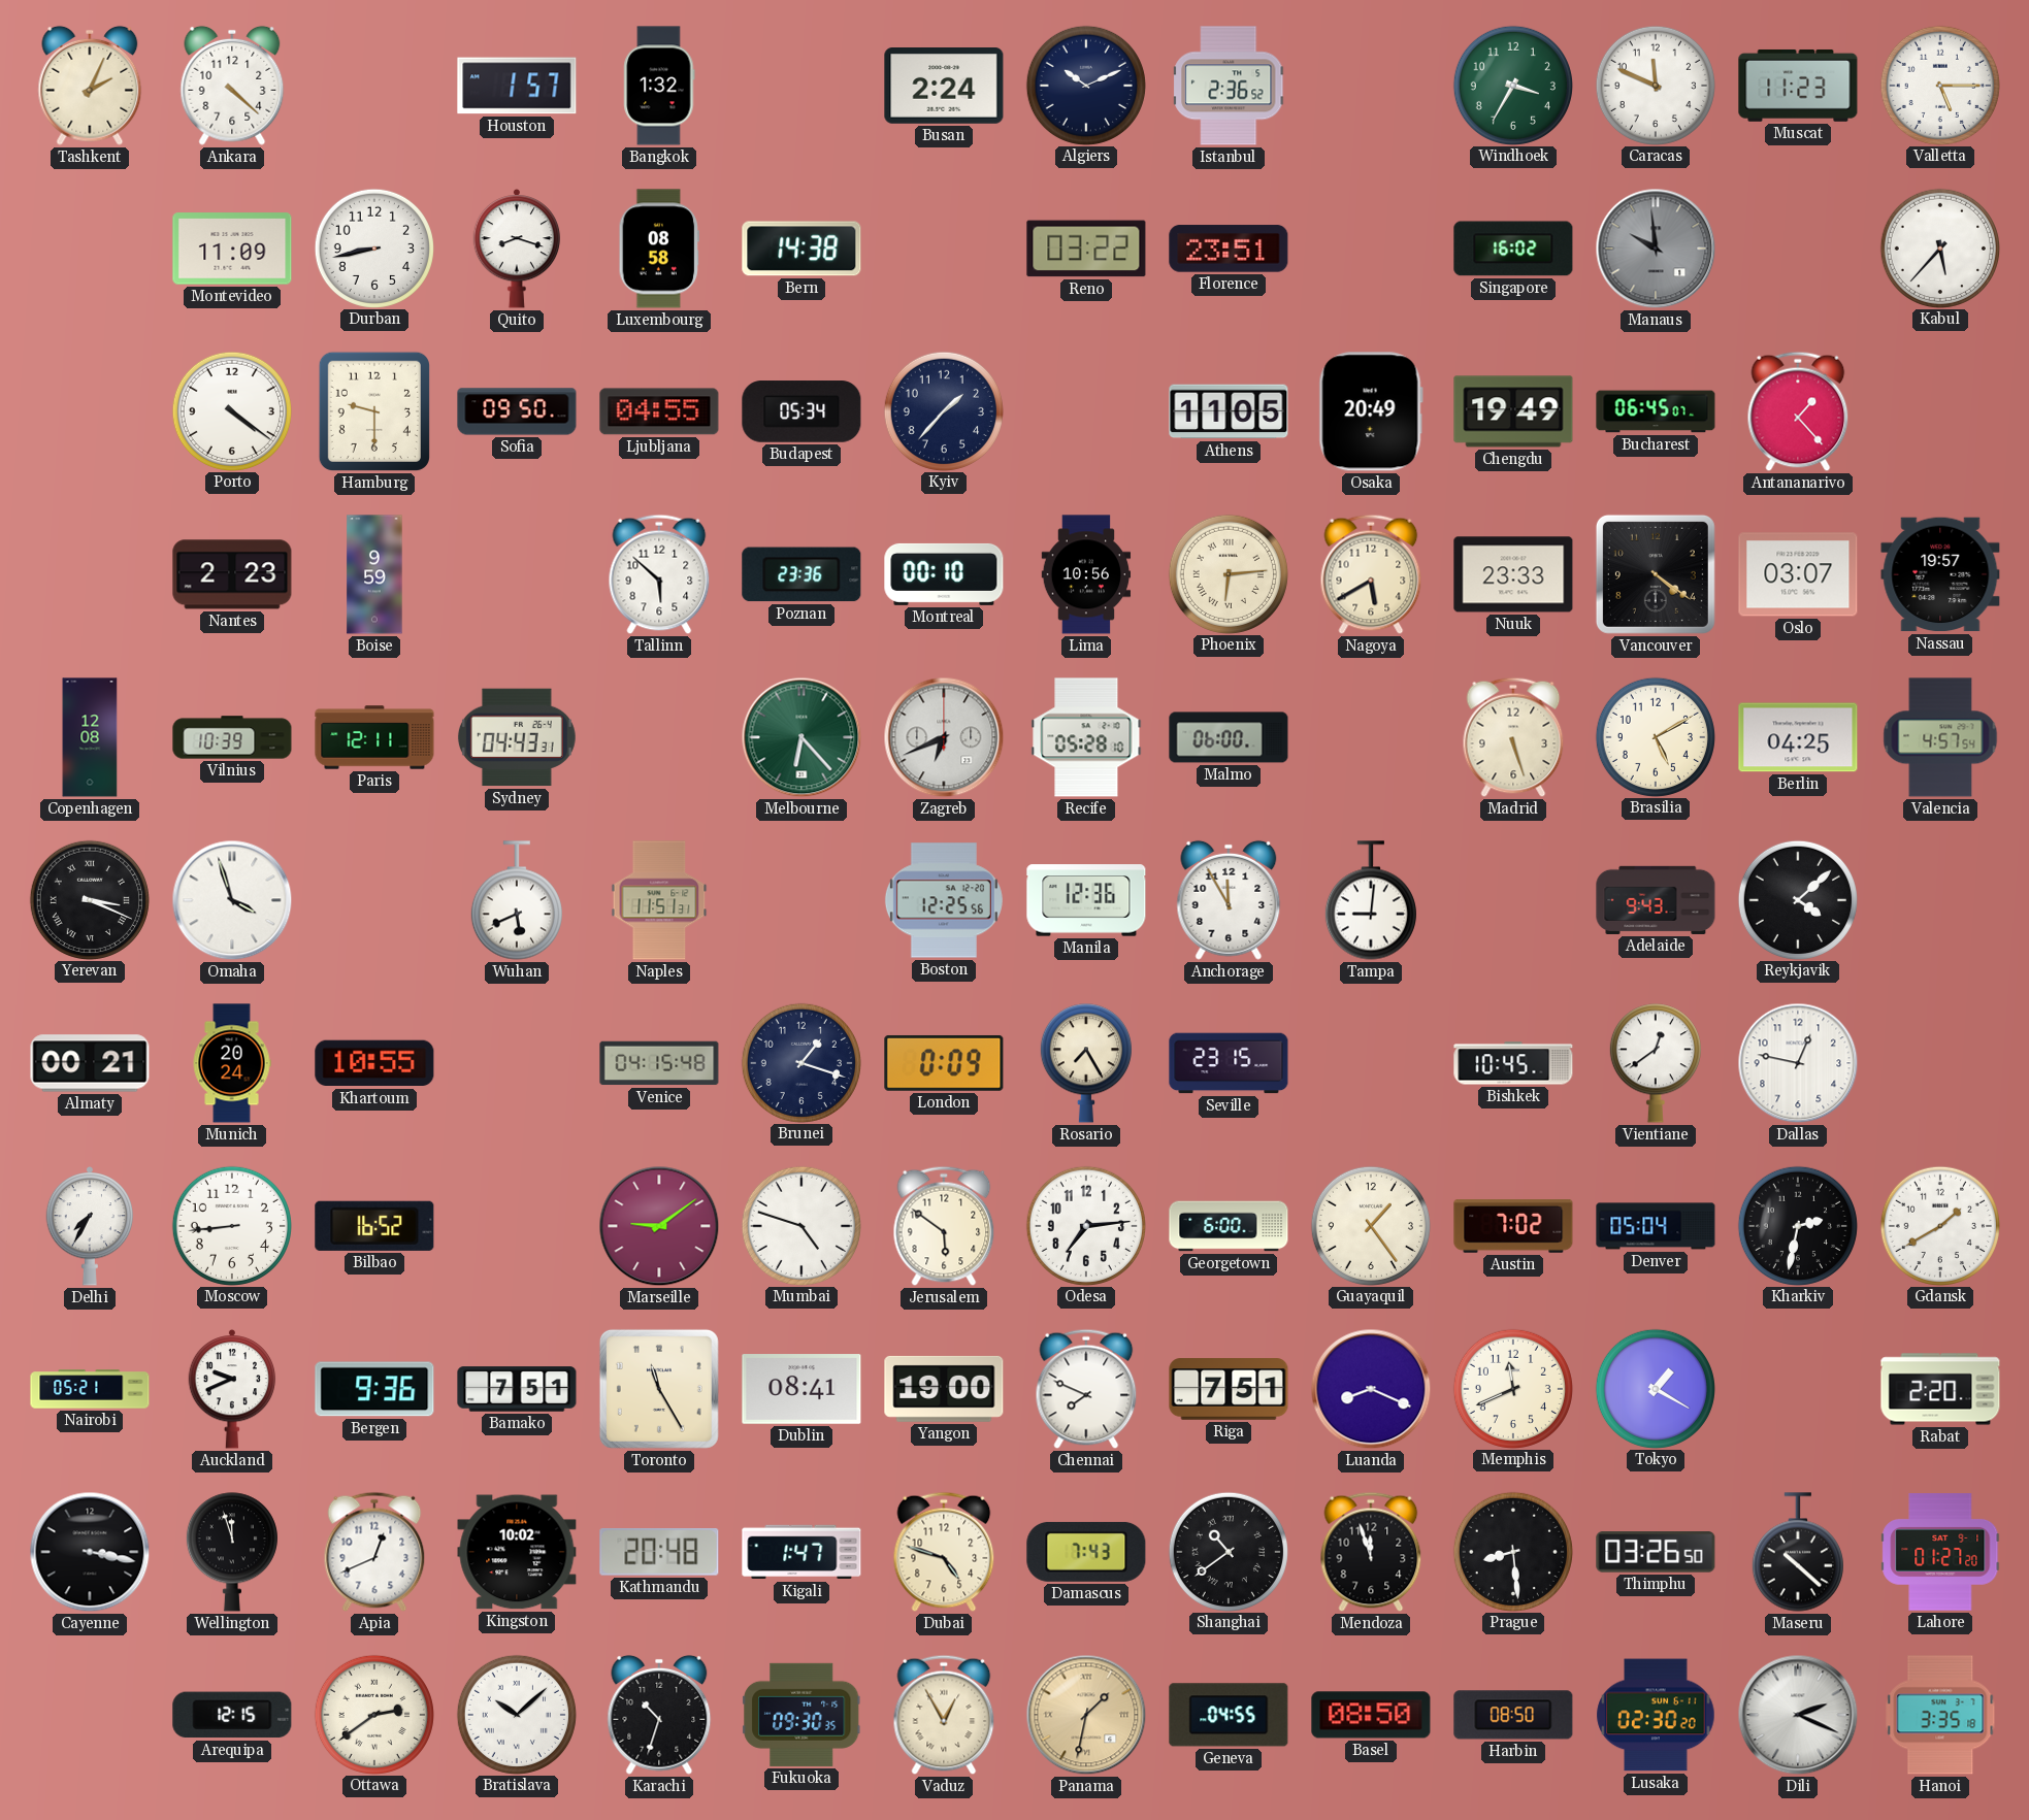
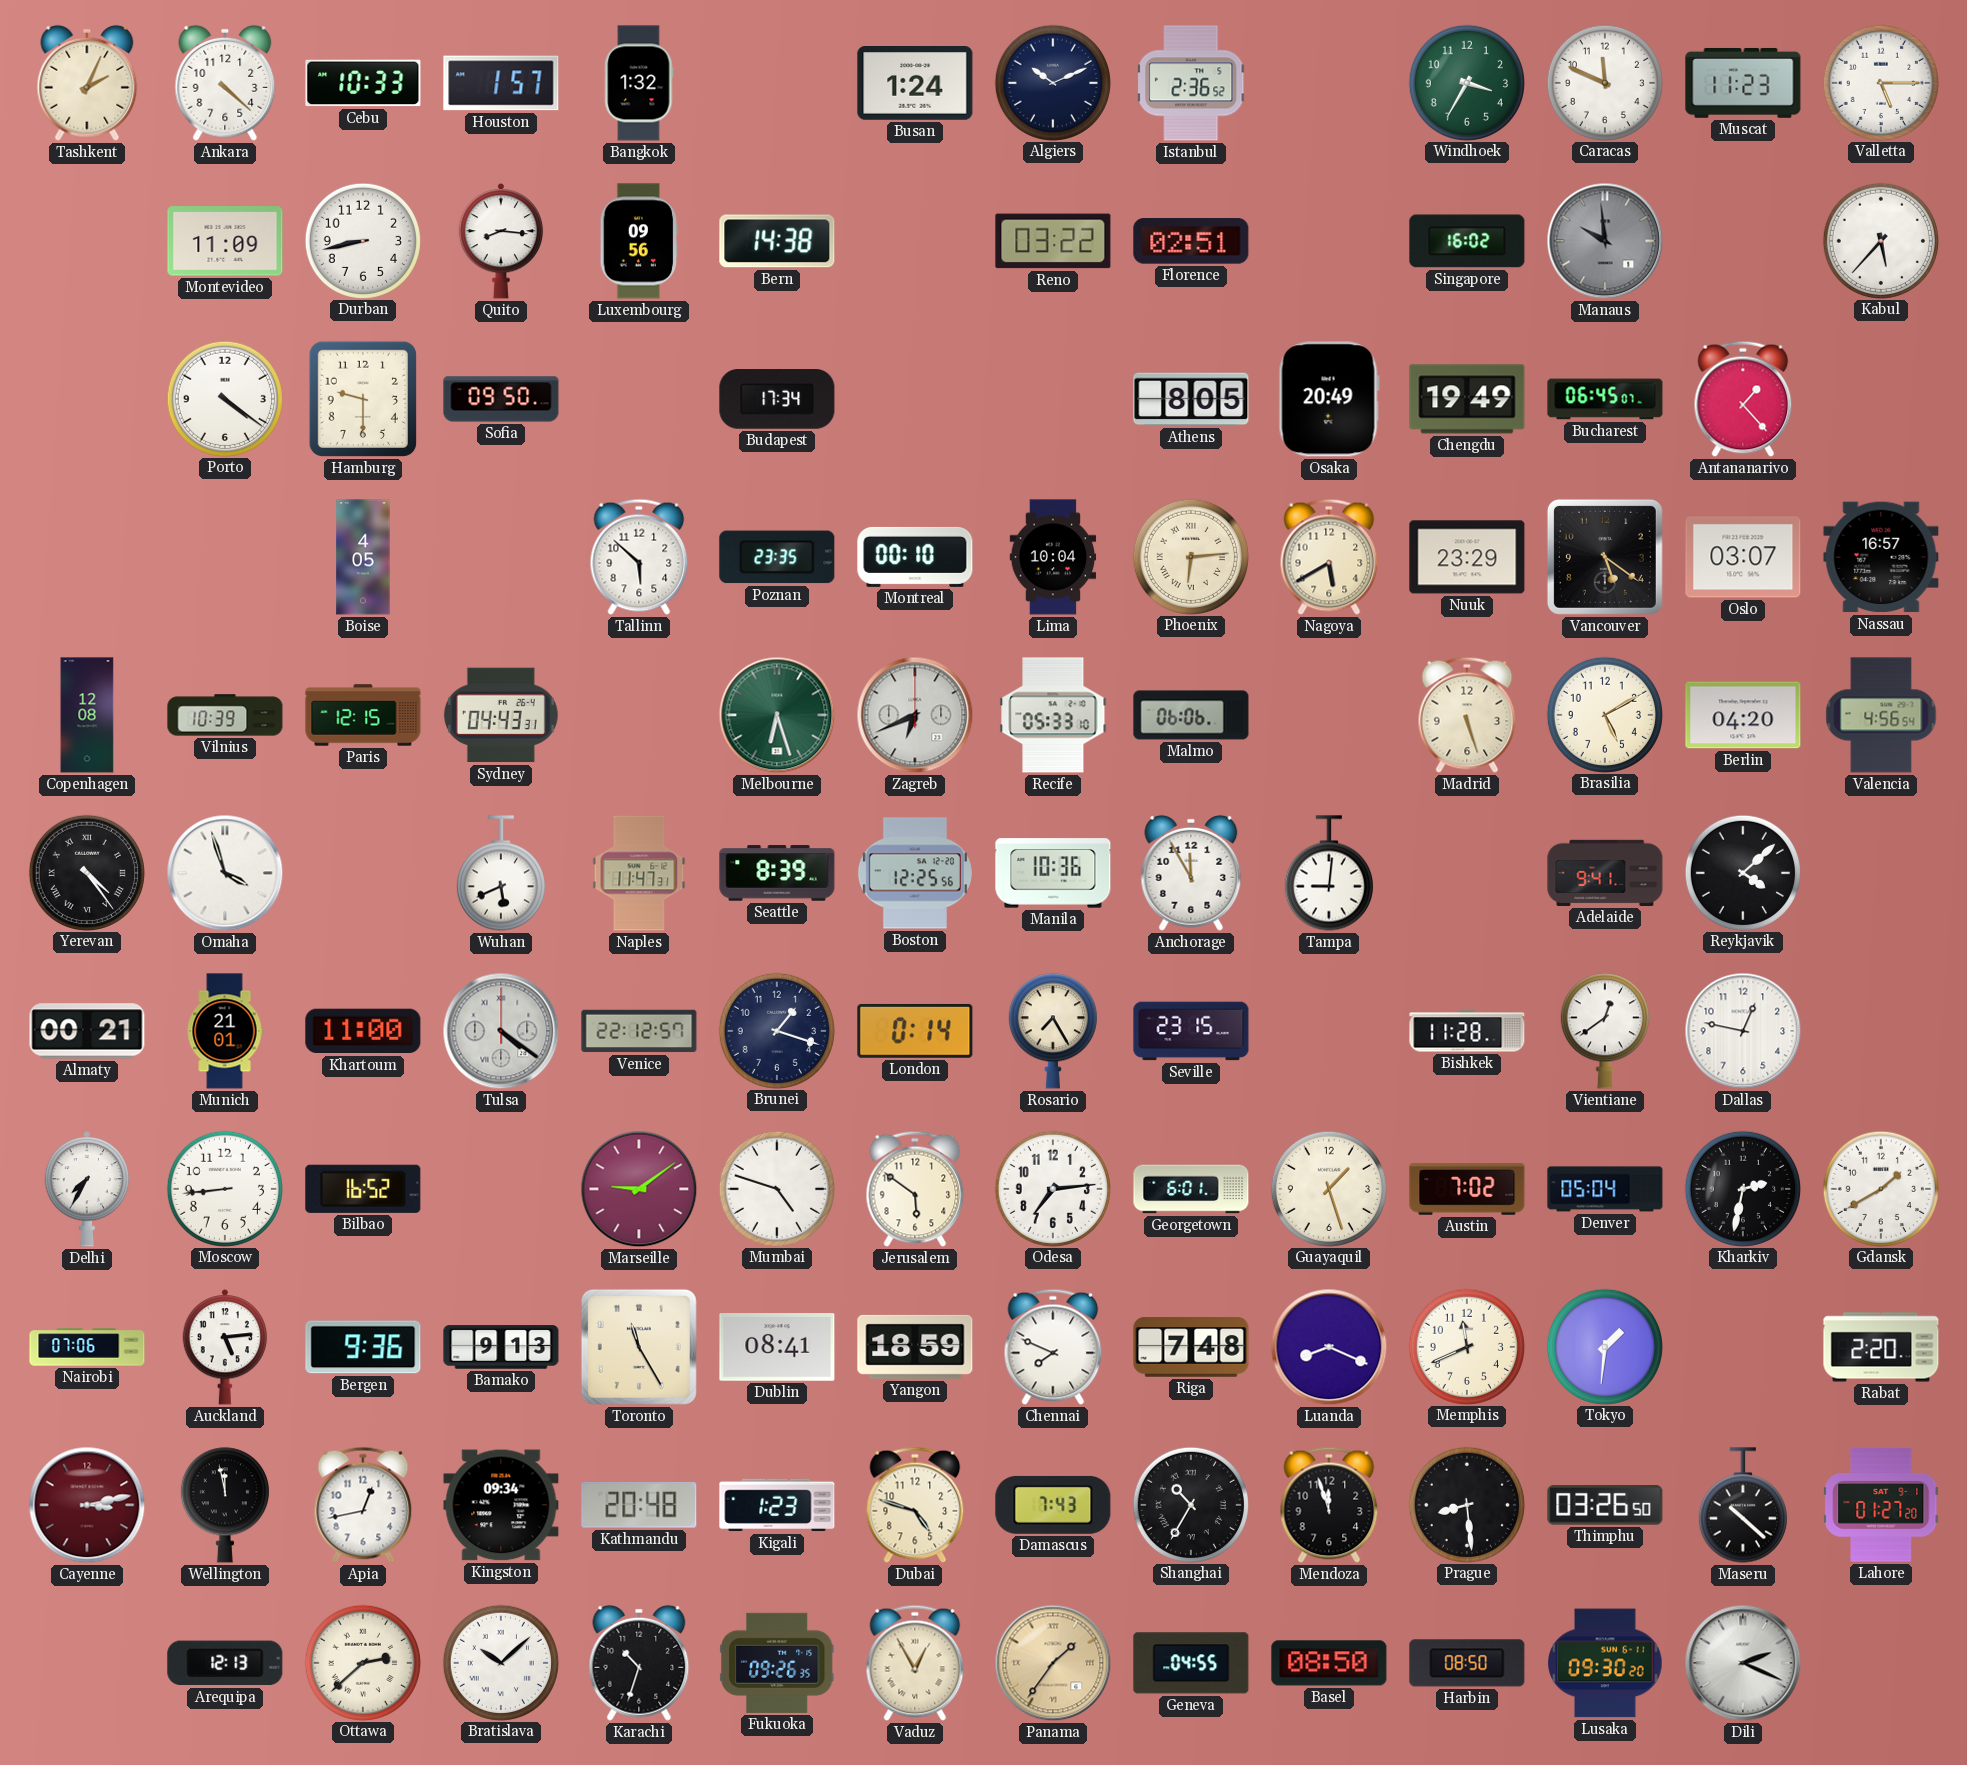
Cebu: none -> 10:33 (363, 83)
Busan: 2:24 -> 1:24 (915, 84)
Quito: 8:18 -> 8:16 (501, 242)
Luxembourg: 08:58 -> 09:56 (639, 241)
Florence: 23:51 -> 02:51 (1191, 241)
Ljubljana: 04:55 -> none (659, 411)
Budapest: 05:34 -> 17:34 (777, 399)
Kyiv: 1:37 -> none (943, 410)
Athens: 11:05 -> 8:05 (1191, 399)
Nantes: 2:23 -> none (232, 574)
Boise: 9:59 -> 4:05 (363, 557)
Poznan: 23:36 -> 23:35 (777, 557)
Lima: 10:56 -> 10:04 (1053, 557)
Nuuk: 23:33 -> 23:29 (1467, 557)
Vancouver: 4:21 -> 5:21 (1605, 557)
Nassau: 19:57 -> 16:57 (1881, 557)
Paris: 12:11 -> 12:15 (363, 715)
Melbourne: 6:23 -> 6:27 (777, 715)
Recife: 05:28 -> 05:33 (1053, 715)
Malmo: 06:00 -> 06:06 (1191, 715)
Berlin: 04:25 -> 04:20 (1743, 715)
Valencia: 4:57 -> 4:56 (1881, 715)
Yerevan: 3:19 -> 4:24 (86, 872)
Naples: 11:51 -> 11:47 (639, 873)
Seattle: none -> 8:39 (777, 873)
Manila: 12:36 -> 10:36 (1053, 873)
Adelaide: 9:43 -> 9:41 (1605, 873)
Munich: 20:24 -> 21:01 (225, 1031)
Khartoum: 10:55 -> 11:00 (363, 1031)
Tulsa: none -> 4:21 (501, 1031)
Venice: 04:15 -> 22:12 (639, 1031)
London: 0:09 -> 0:14 (915, 1031)
Bishkek: 10:45 -> 11:28 (1467, 1031)
Georgetown: 6:00 -> 6:01 (1191, 1189)
Guayaquil: 1:24 -> 1:27 (1328, 1188)
Nairobi: 05:21 -> 07:06 (87, 1347)
Auckland: 9:41 -> 5:14 (225, 1348)
Bamako: 7:51 -> 9:13 (501, 1347)
Yangon: 19:00 -> 18:59 (915, 1347)
Riga: 7:51 -> 7:48 (1191, 1347)
Tokyo: 1:20 -> 1:31 (1604, 1346)
Cayenne: 3:17 -> 3:13 (87, 1505)
Cayenne dial: black -> burgundy (87, 1505)
Wellington: 11:57 -> 11:58 (225, 1505)
Apia: 12:41 -> 12:43 (363, 1505)
Kingston: 10:02 -> 09:34 (501, 1505)
Kigali: 1:47 -> 1:23 (777, 1505)
Shanghai: 10:39 -> 10:35 (1190, 1504)
Arequipa: 12:15 -> 12:13 (225, 1663)
Ottawa: 2:39 -> 2:38 (362, 1662)
Fukuoka: 09:30 -> 09:26 (777, 1663)
Panama: 1:32 -> 1:36 (1053, 1663)
Lusaka: 02:30 -> 09:30 (1605, 1663)
Hanoi: 3:35 -> none (1940, 1715)
